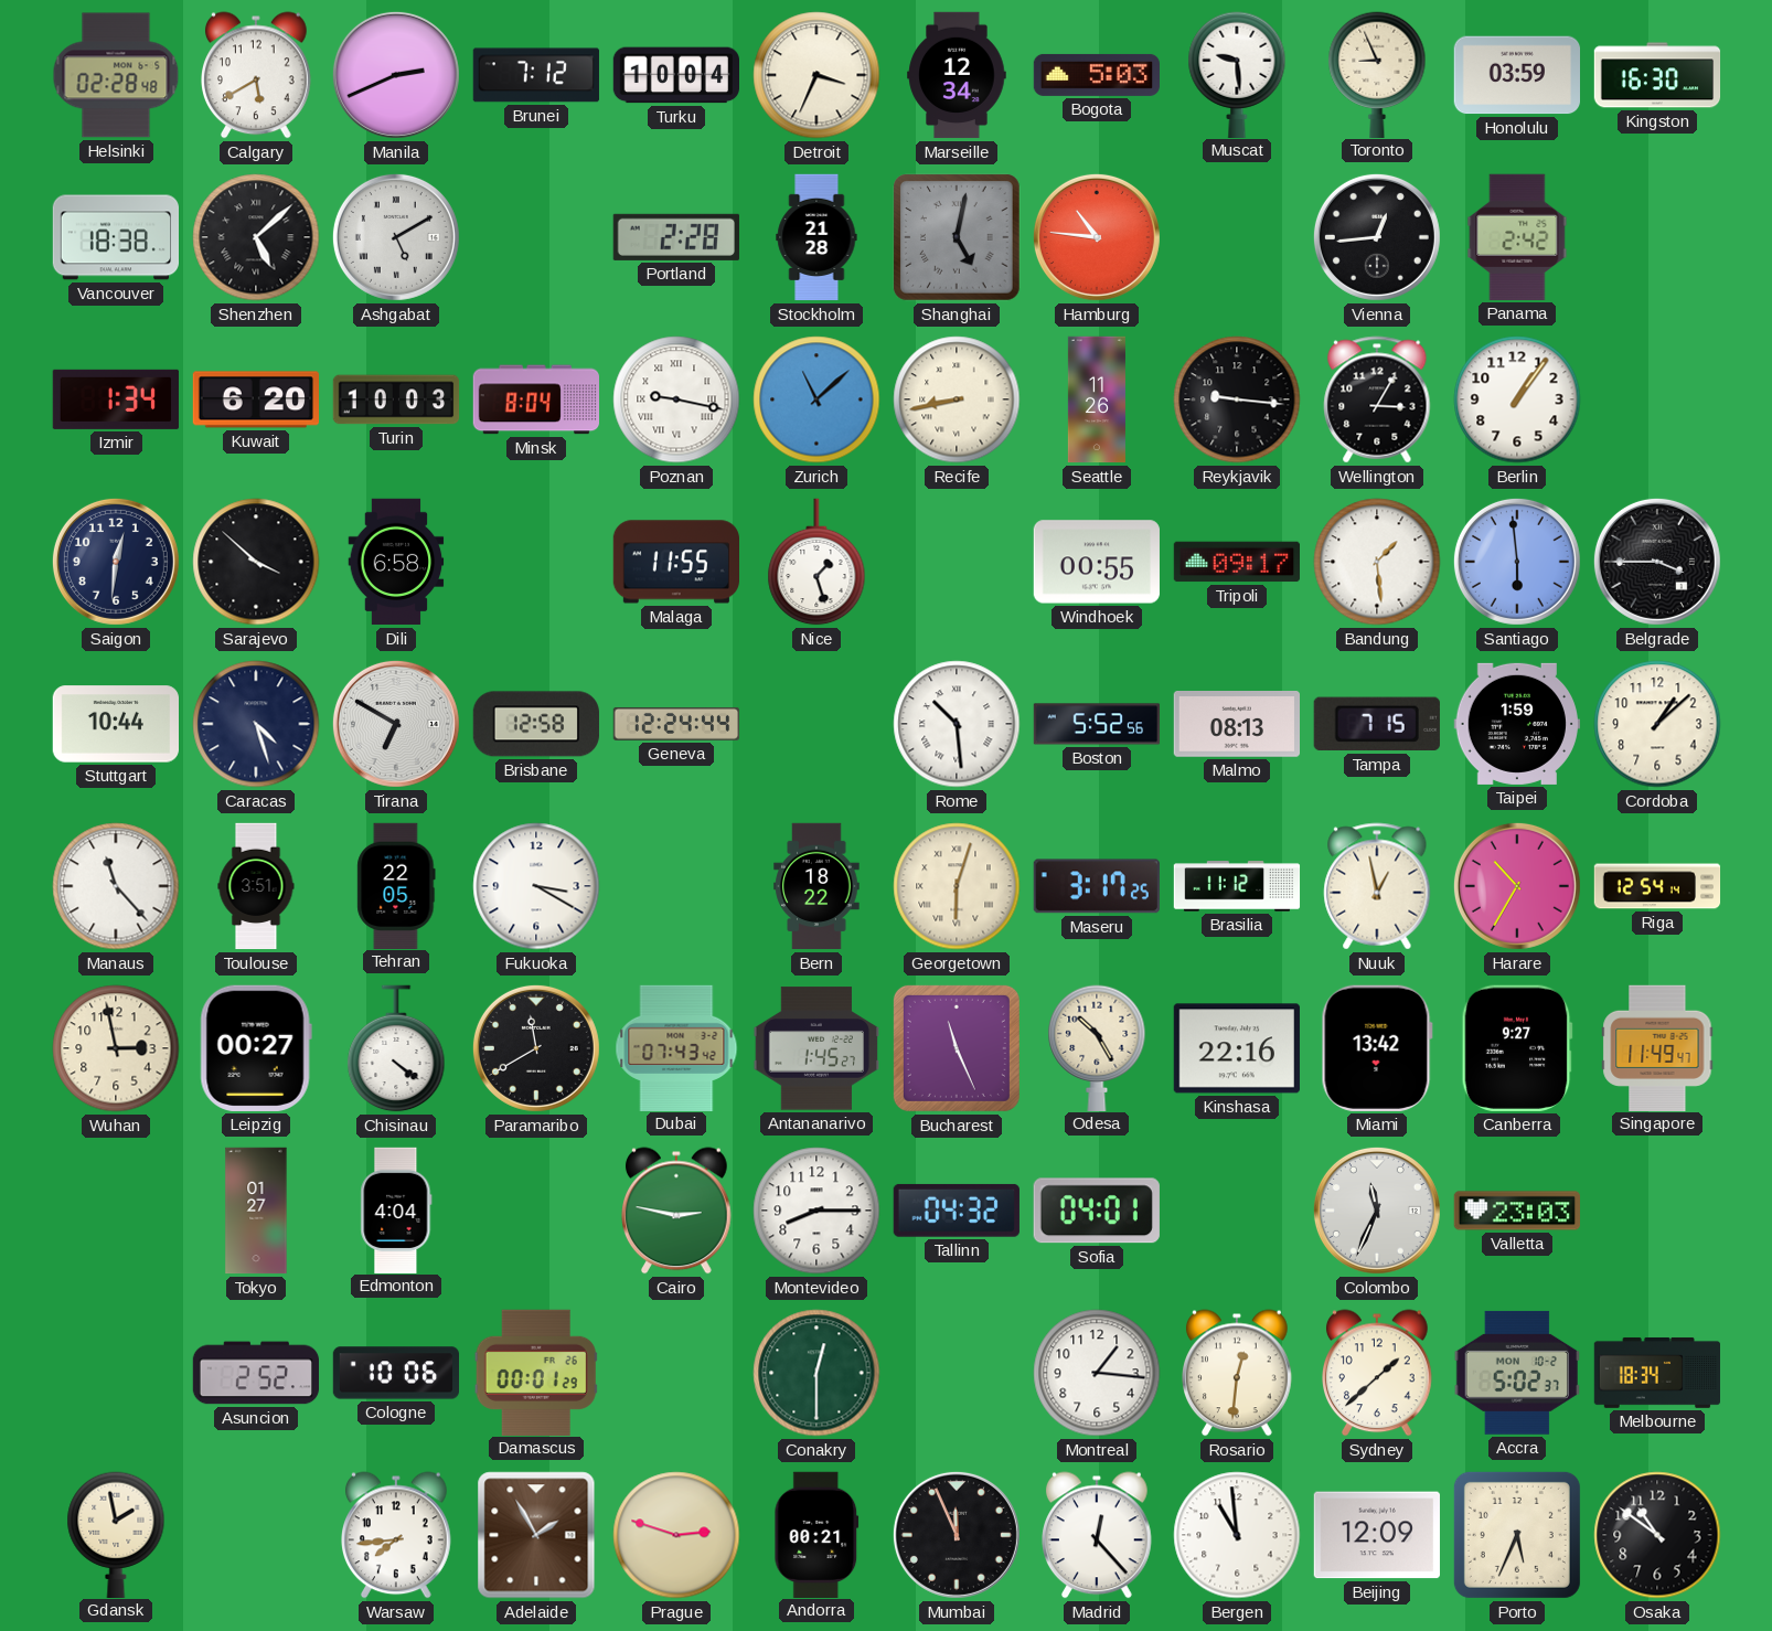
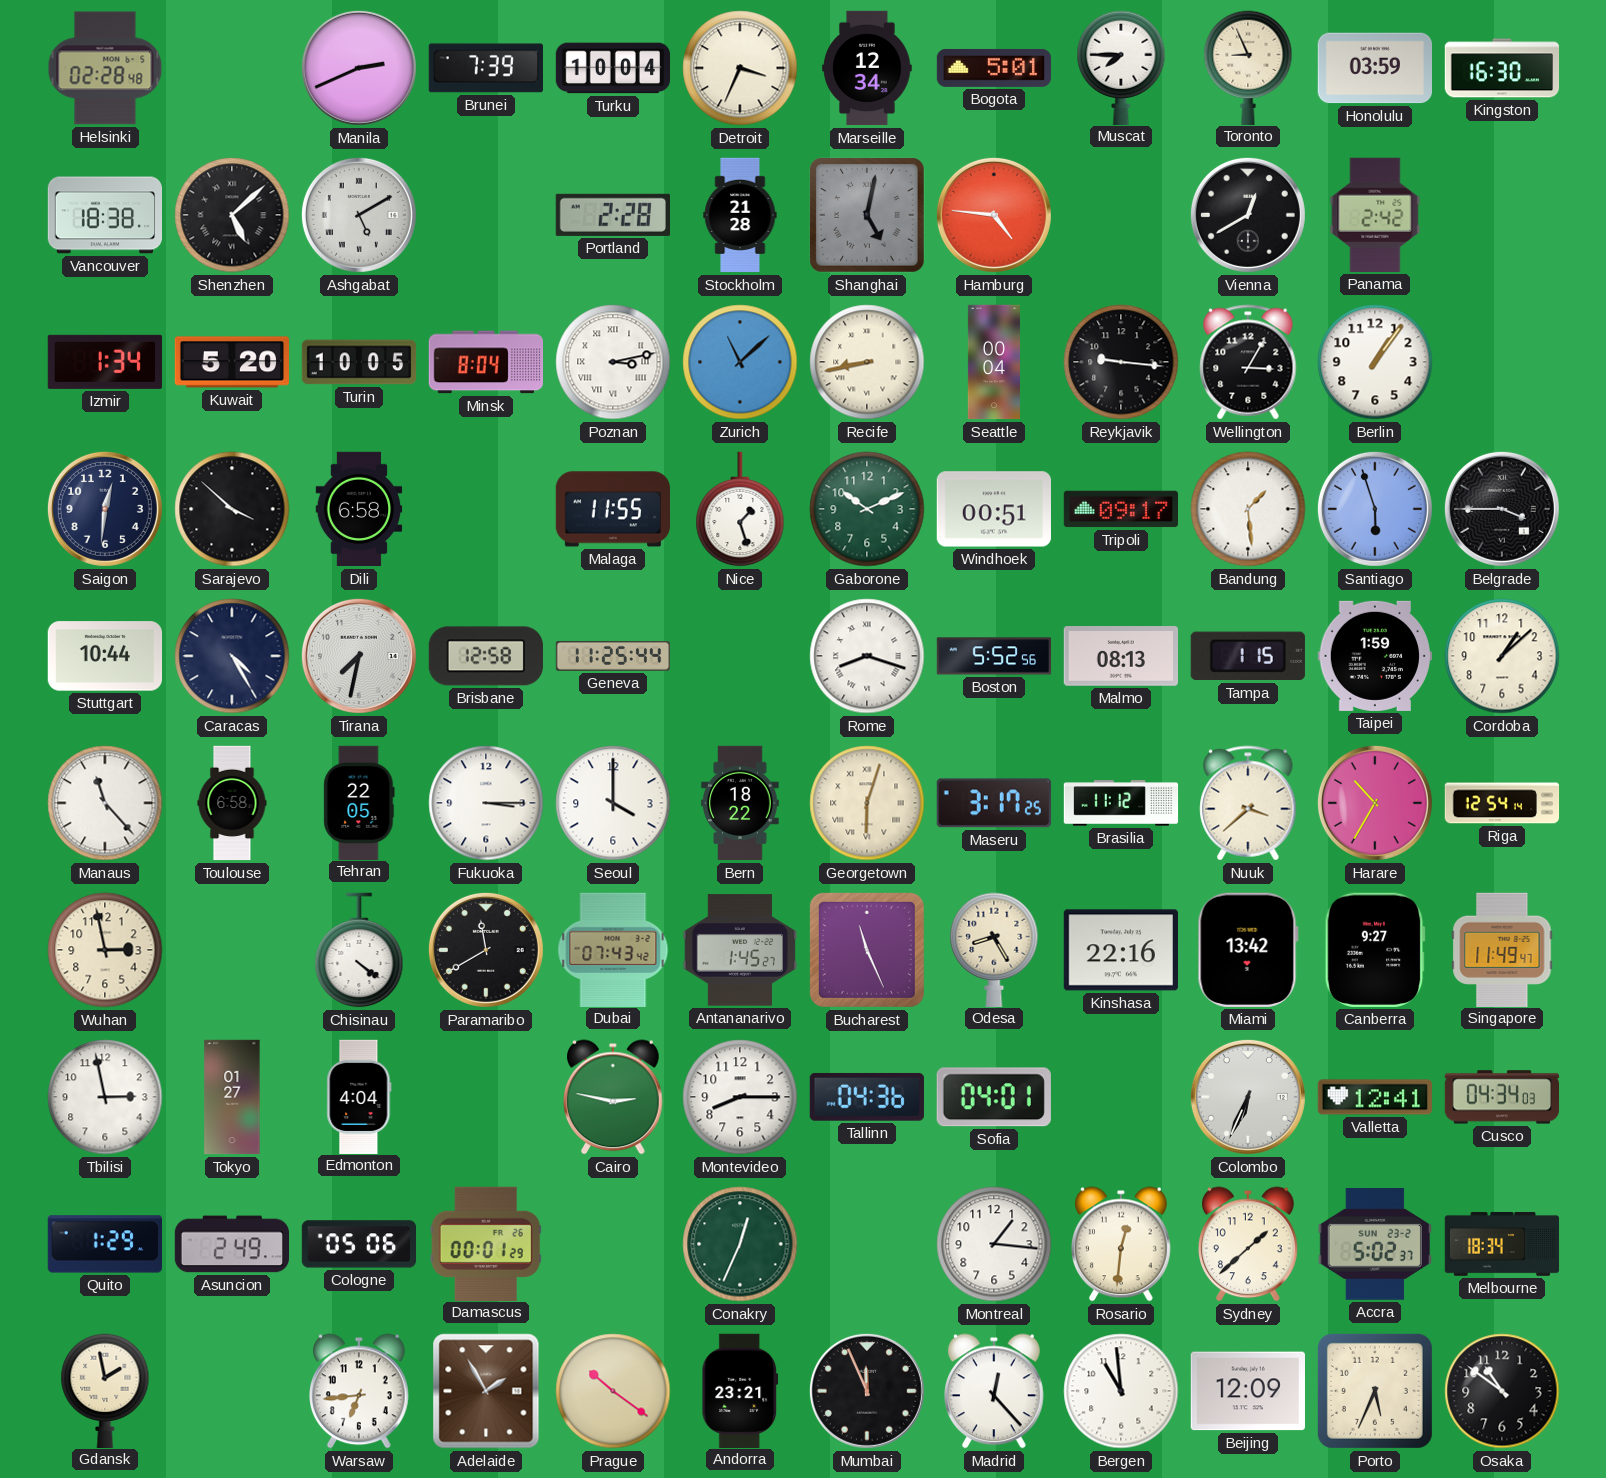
Calgary: 5:40 -> none (257, 75)
Brunei: 7:12 -> 7:39 (486, 68)
Bogota: 5:03 -> 5:01 (994, 68)
Muscat: 9:29 -> 7:45 (1121, 67)
Hamburg: 10:46 -> 4:46 (994, 215)
Vienna: 12:44 -> 12:40 (1248, 215)
Kuwait: 6:20 -> 5:20 (231, 362)
Turin: 10:03 -> 10:05 (359, 362)
Poznan: 9:17 -> 3:13 (613, 362)
Seattle: 11:26 -> 00:04 (994, 362)
Gaborone: none -> 10:11 (867, 509)
Windhoek: 00:55 -> 00:51 (993, 509)
Santiago: 5:59 -> 5:57 (1375, 509)
Caracas: 4:27 -> 4:25 (232, 656)
Tirana: 6:50 -> 7:32 (359, 656)
Geneva: 12:24 -> 11:25 (613, 656)
Rome: 10:29 -> 8:18 (867, 656)
Tampa: 7:15 -> 1:15 (1248, 656)
Toulouse: 3:51 -> 6:58 (232, 803)
Fukuoka: 3:20 -> 3:15 (486, 803)
Seoul: none -> 4:00 (613, 803)
Nuuk: 12:58 -> 3:38 (1248, 803)
Leipzig: 00:27 -> none (256, 1048)
Odesa: 10:25 -> 8:25 (994, 949)
Tbilisi: none -> 2:58 (105, 1097)
Tallinn: 04:32 -> 04:36 (867, 1097)
Colombo: 11:34 -> 6:34 (1248, 1097)
Valletta: 23:03 -> 12:41 (1374, 1097)
Cusco: none -> 04:34 (1501, 1097)
Quito: none -> 1:29 (104, 1244)
Asuncion: 2:52 -> 2:49 (231, 1244)
Cologne: 10:06 -> 05:06 (358, 1244)
Conakry: 12:30 -> 12:34 (740, 1244)
Accra date: MON 10-2 -> SUN 23-2 (1375, 1244)
Warsaw: 7:44 -> 6:44 (360, 1391)
Prague: 2:48 -> 10:21 (613, 1391)
Andorra: 00:21 -> 23:21 (740, 1390)
